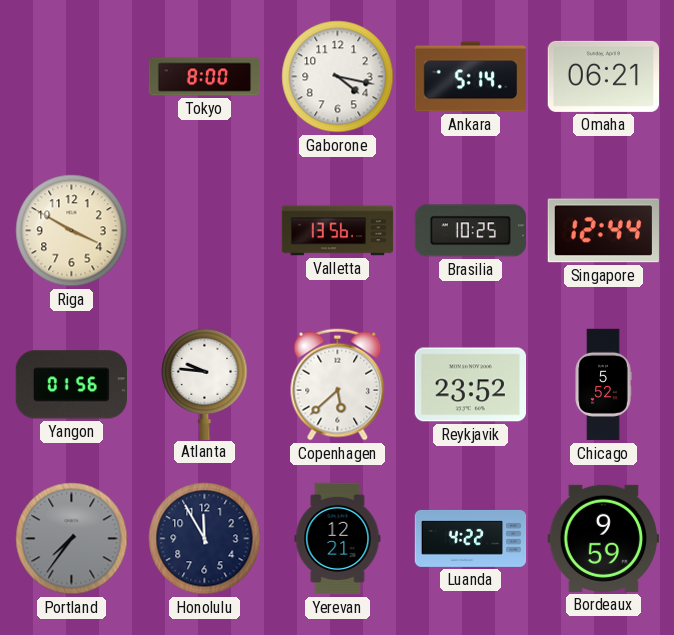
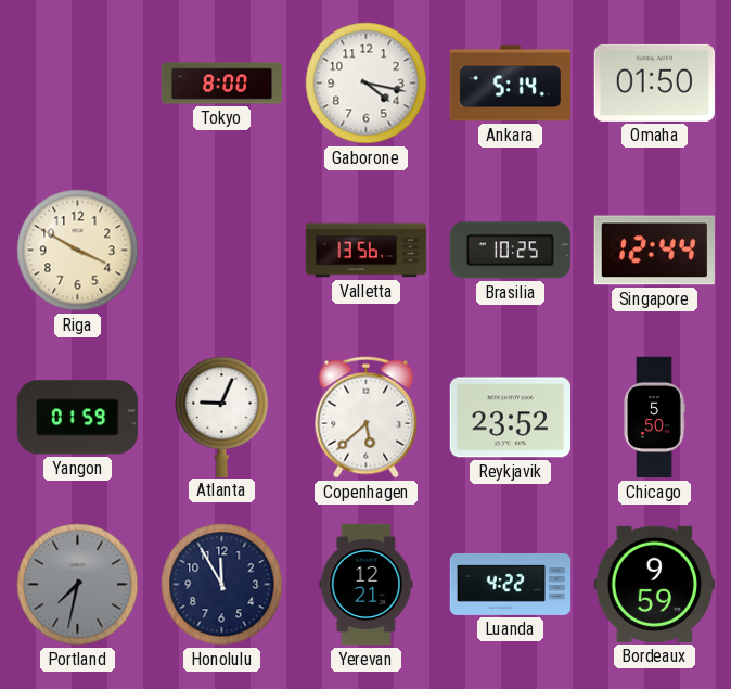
Omaha: 06:21 -> 01:50 (654, 82)
Yangon: 01:56 -> 01:59 (77, 418)
Atlanta: 9:46 -> 9:04 (222, 416)
Chicago: 5:52 -> 5:50 (654, 418)
Portland: 7:36 -> 7:32 (78, 585)
